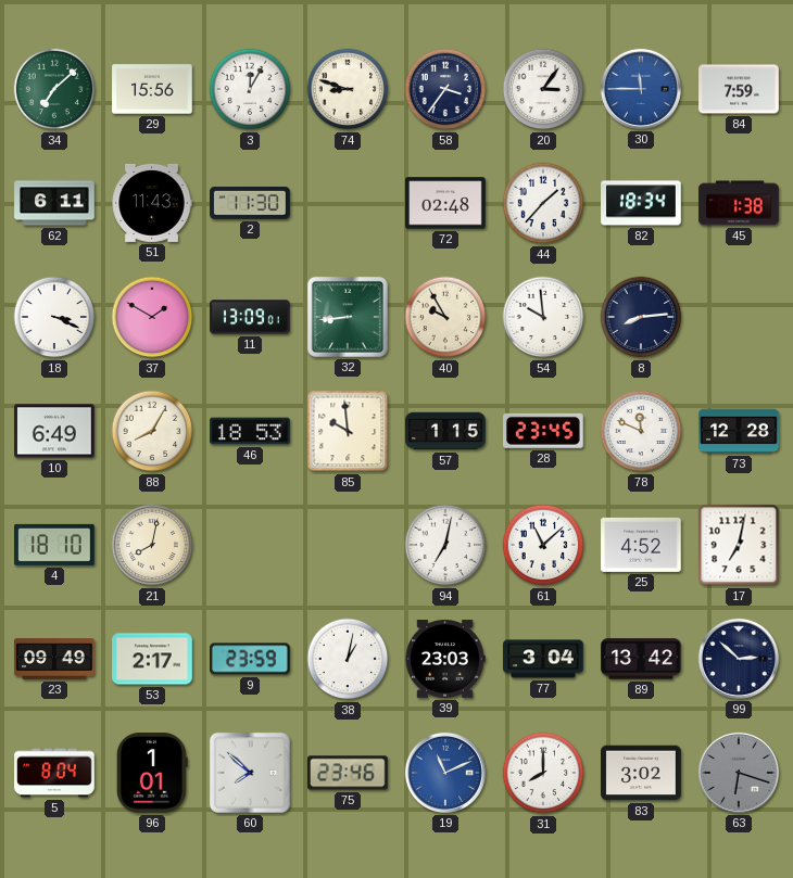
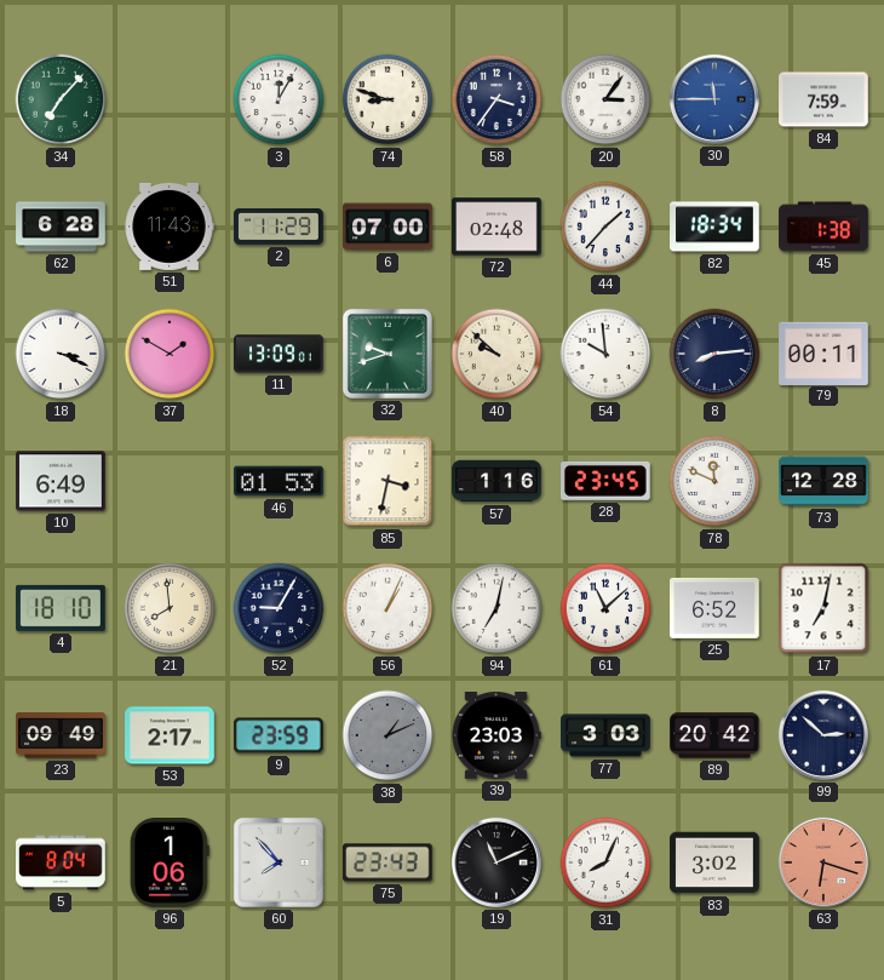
34: 7:08 -> 7:07 (61, 99)
29: 15:56 -> none (152, 89)
62: 6:11 -> 6:28 (61, 227)
2: 11:30 -> 11:29 (279, 227)
6: none -> 07:00 (388, 227)
32: 8:44 -> 9:42 (388, 354)
40: 9:55 -> 9:52 (496, 354)
79: none -> 00:11 (823, 353)
88: 8:05 -> none (152, 431)
46: 18:53 -> 01:53 (279, 481)
85: 9:59 -> 3:32 (388, 481)
57: 1:15 -> 1:16 (496, 481)
21: 8:02 -> 7:59 (170, 608)
52: none -> 9:05 (279, 608)
56: none -> 1:04 (388, 608)
25: 4:52 -> 6:52 (714, 608)
38: 1:02 -> 1:11 (388, 735)
38 dial: white -> grey (388, 735)
77: 3:04 -> 3:03 (605, 735)
89: 13:42 -> 20:42 (714, 735)
96: 1:01 -> 1:06 (170, 864)
60: 7:52 -> 7:53 (279, 862)
75: 23:46 -> 23:43 (388, 862)
19 dial: blue -> black (496, 862)
31: 8:00 -> 8:04 (605, 862)
63 dial: grey -> salmon (823, 862)
